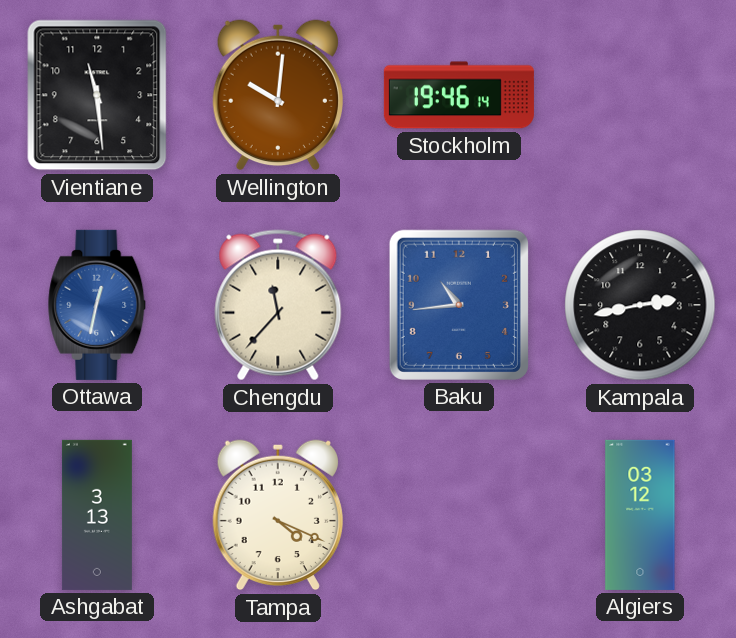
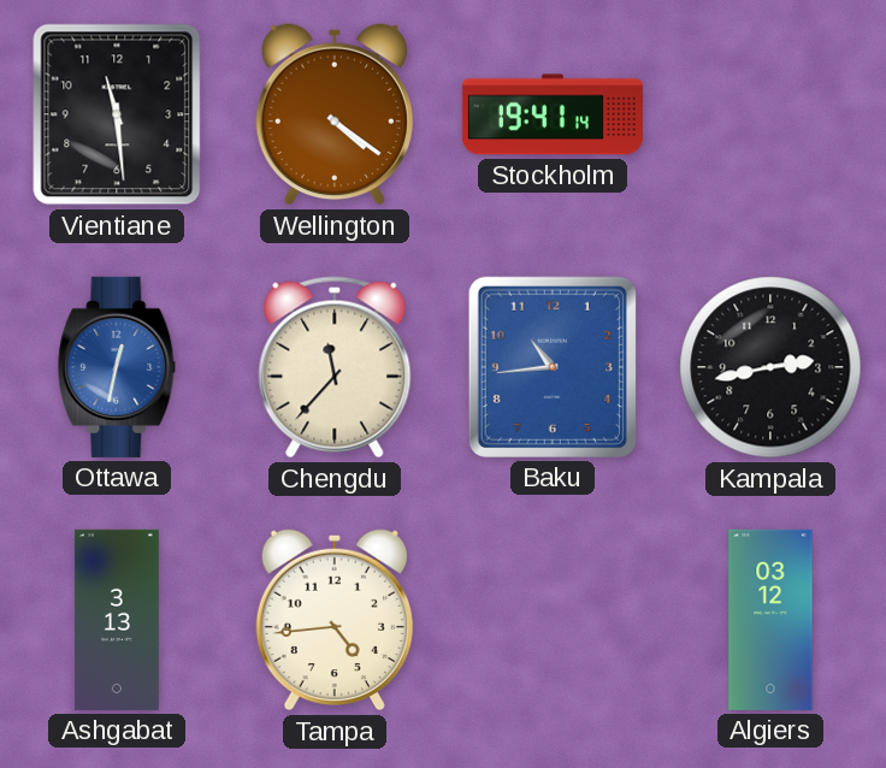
Wellington: 10:01 -> 4:21 (335, 114)
Stockholm: 19:46 -> 19:41 (553, 114)
Tampa: 4:19 -> 4:44 (335, 620)
